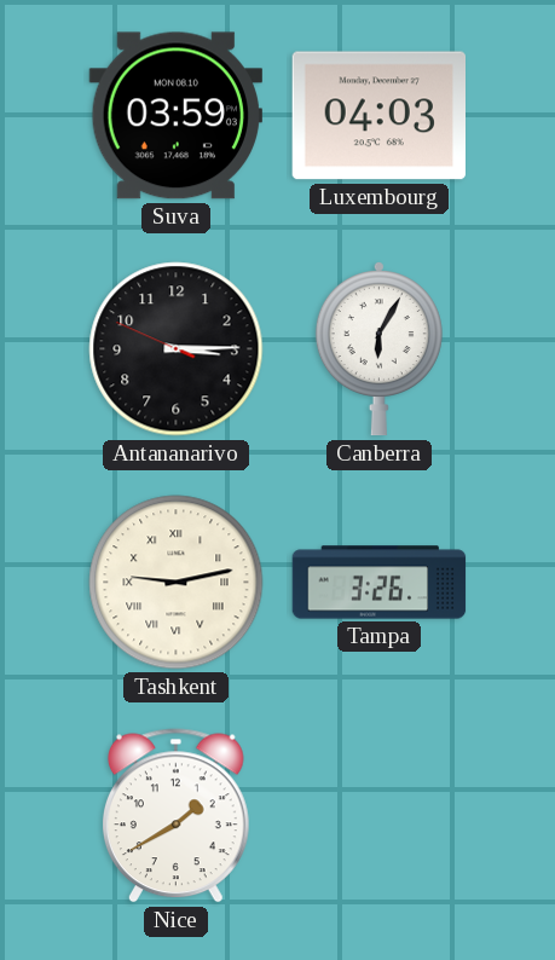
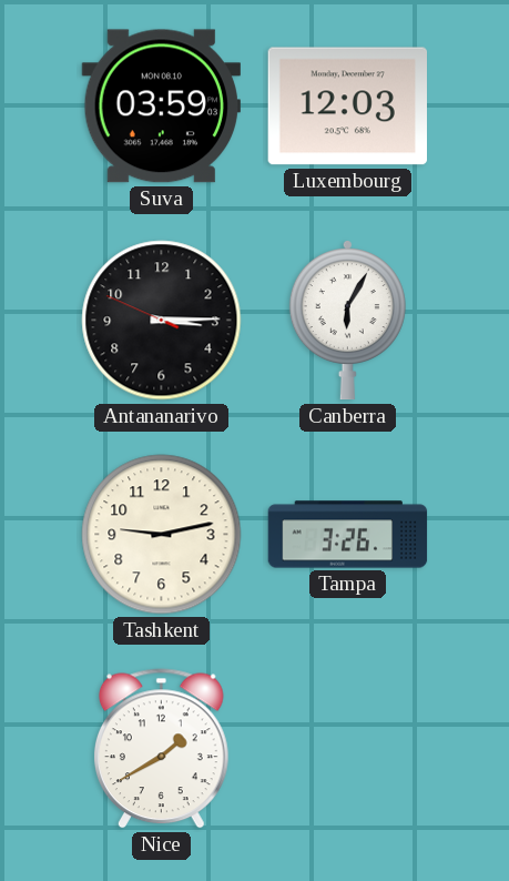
Luxembourg: 04:03 -> 12:03 (347, 107)
Tashkent numerals: Roman -> Arabic (162, 535)
